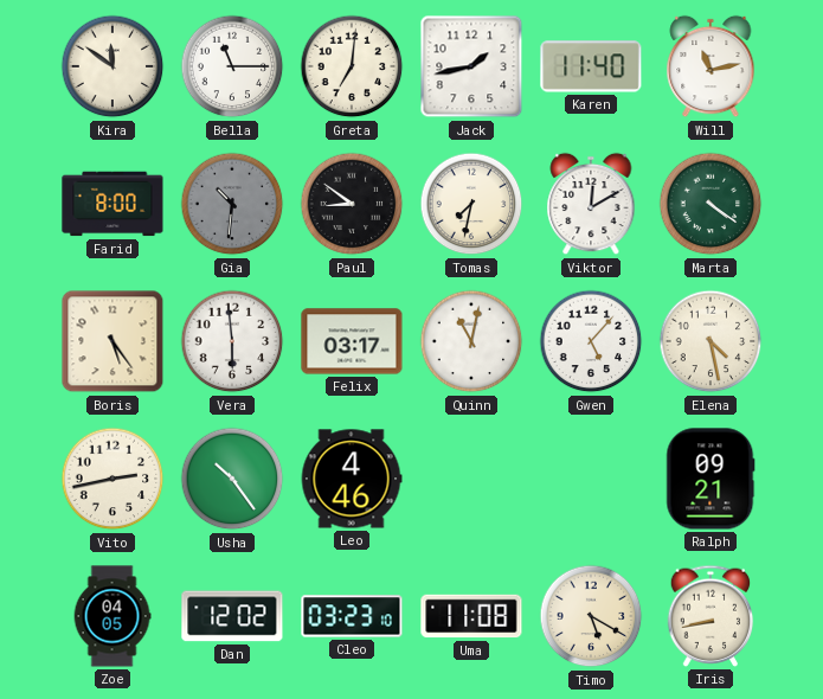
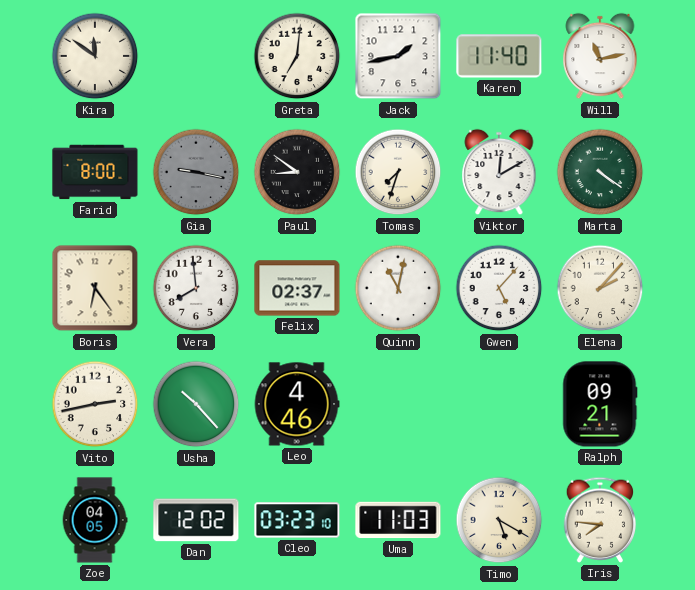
Bella: 11:15 -> none (232, 66)
Gia: 10:31 -> 9:17 (196, 172)
Tomas: 7:32 -> 7:33 (398, 172)
Boris: 5:24 -> 6:24 (95, 288)
Vera: 5:59 -> 7:59 (196, 288)
Felix: 03:17 -> 02:37 (297, 288)
Elena: 4:28 -> 2:07 (600, 288)
Usha: 10:24 -> 10:23 (196, 404)
Uma: 11:08 -> 11:03 (398, 520)
Iris: 8:43 -> 7:46 (600, 520)
